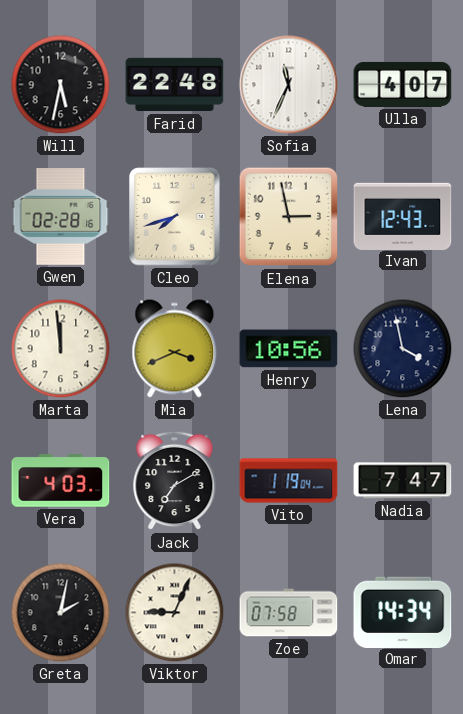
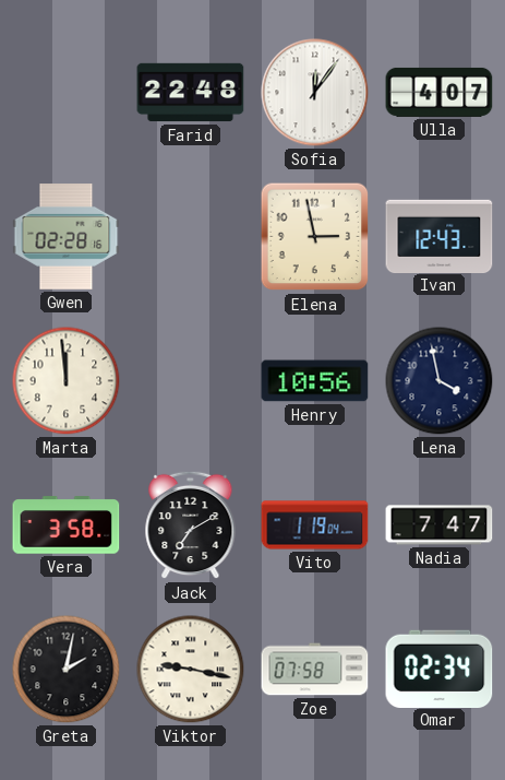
Will: 5:32 -> none (61, 85)
Sofia: 11:34 -> 12:06 (315, 93)
Cleo: 7:42 -> none (175, 217)
Mia: 3:41 -> none (175, 349)
Vera: 4:03 -> 3:58 (67, 525)
Viktor: 9:04 -> 9:17 (191, 670)
Omar: 14:34 -> 02:34 (440, 669)
